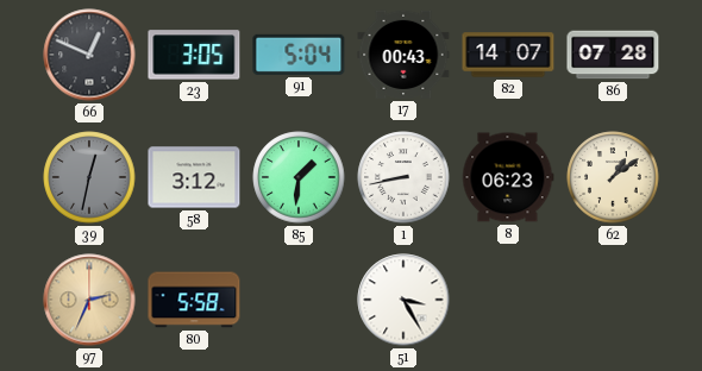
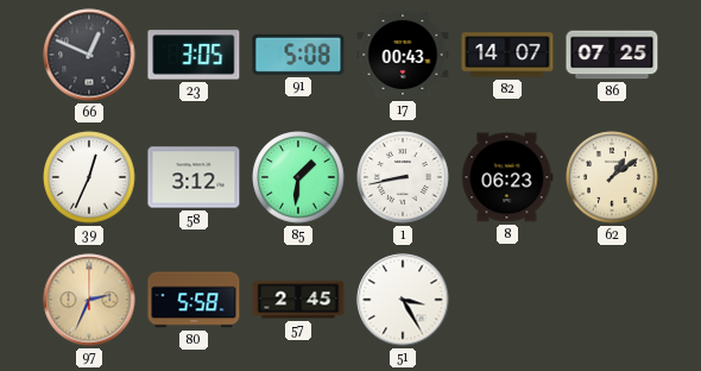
91: 5:04 -> 5:08 (298, 55)
86: 07:28 -> 07:25 (612, 55)
39: 12:32 -> 12:34 (89, 177)
39 dial: grey -> white (89, 177)
57: none -> 2:45 (298, 300)
